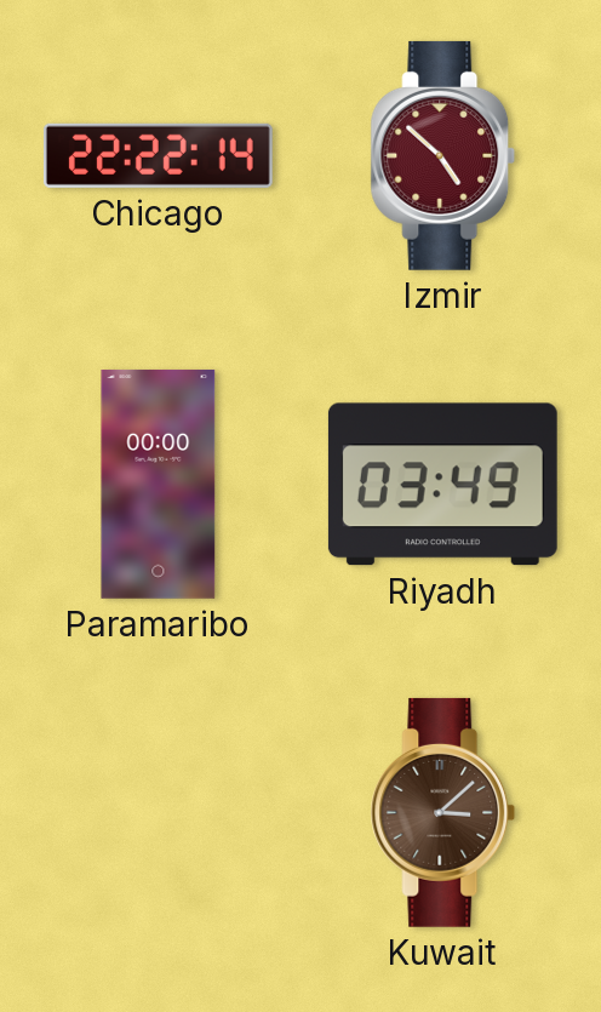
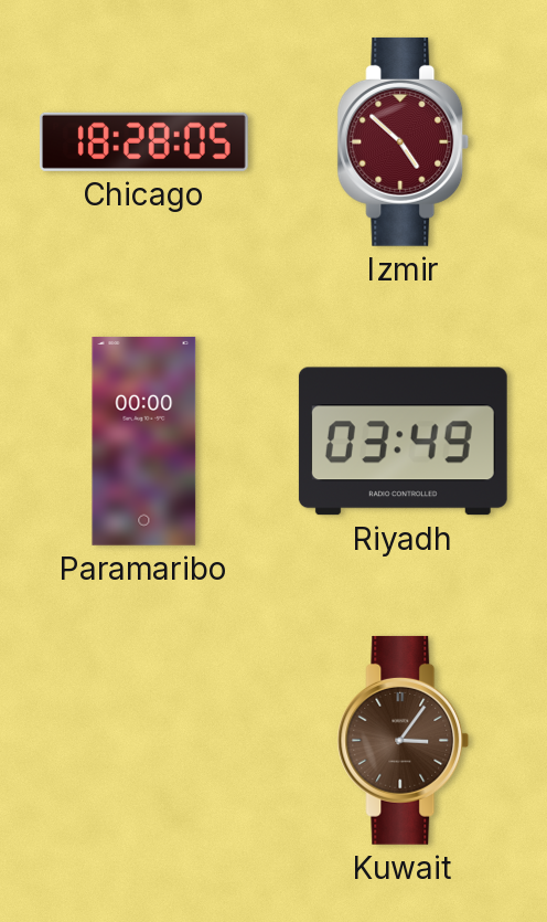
Chicago: 22:22 -> 18:28 (143, 141)
Kuwait: 3:08 -> 3:06 (404, 740)
